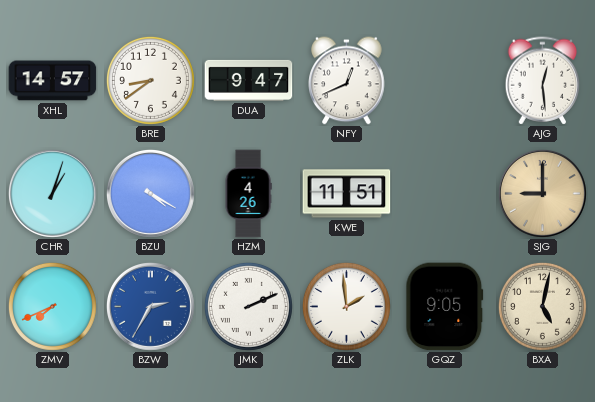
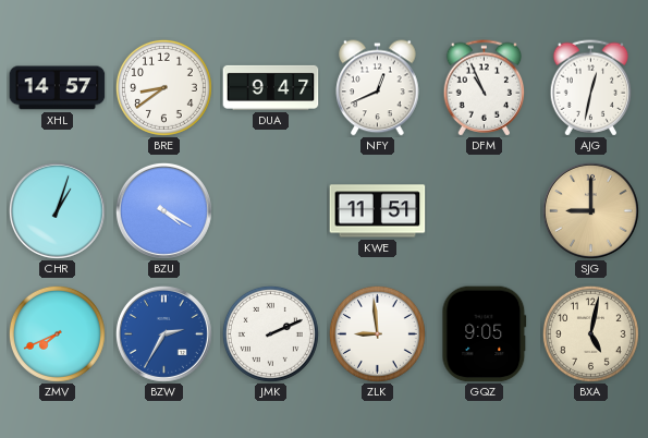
DFM: none -> 10:56 (485, 88)
AJG: 12:29 -> 12:32 (591, 88)
HZM: 4:26 -> none (248, 194)
ZLK: 1:59 -> 8:59 (377, 333)
